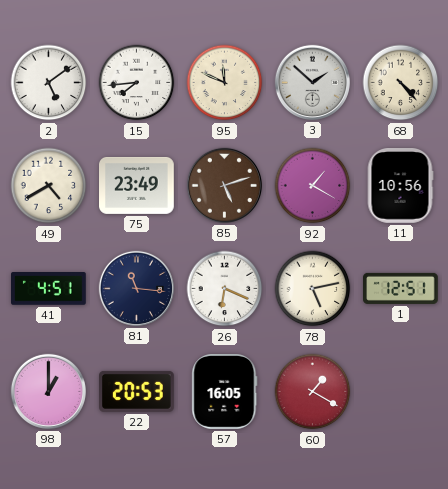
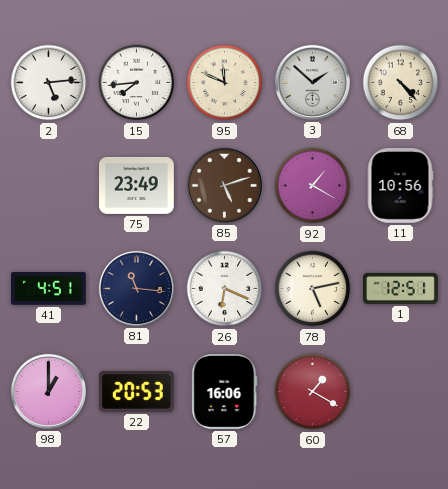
2: 5:09 -> 5:14 (49, 83)
49: 4:40 -> none (49, 186)
57: 16:05 -> 16:06 (225, 392)
